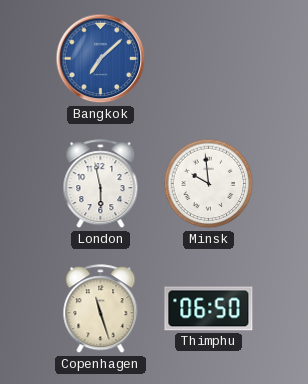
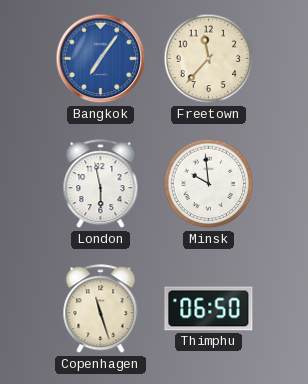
Bangkok: 7:08 -> 7:06 (101, 59)
Freetown: none -> 11:37 (209, 59)
